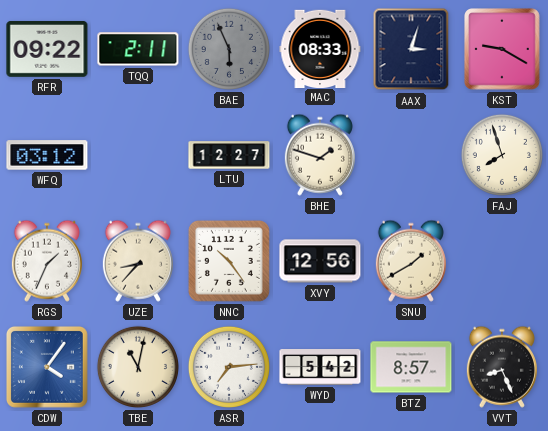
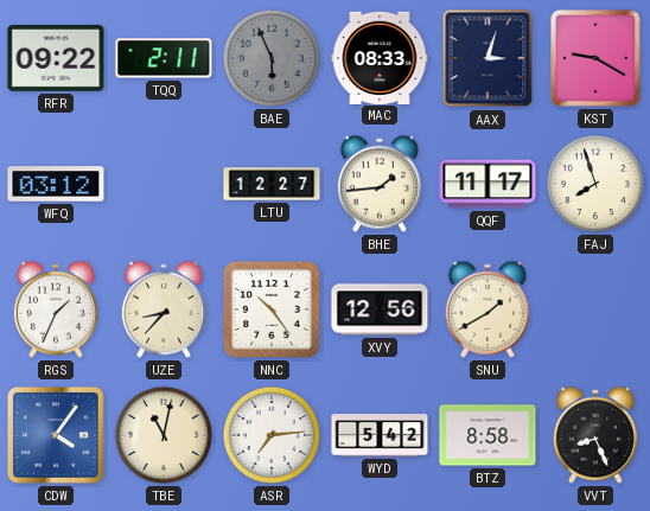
BHE: 1:48 -> 1:44 (380, 184)
QQF: none -> 11:17 (487, 184)
BTZ: 8:57 -> 8:58 (487, 435)
